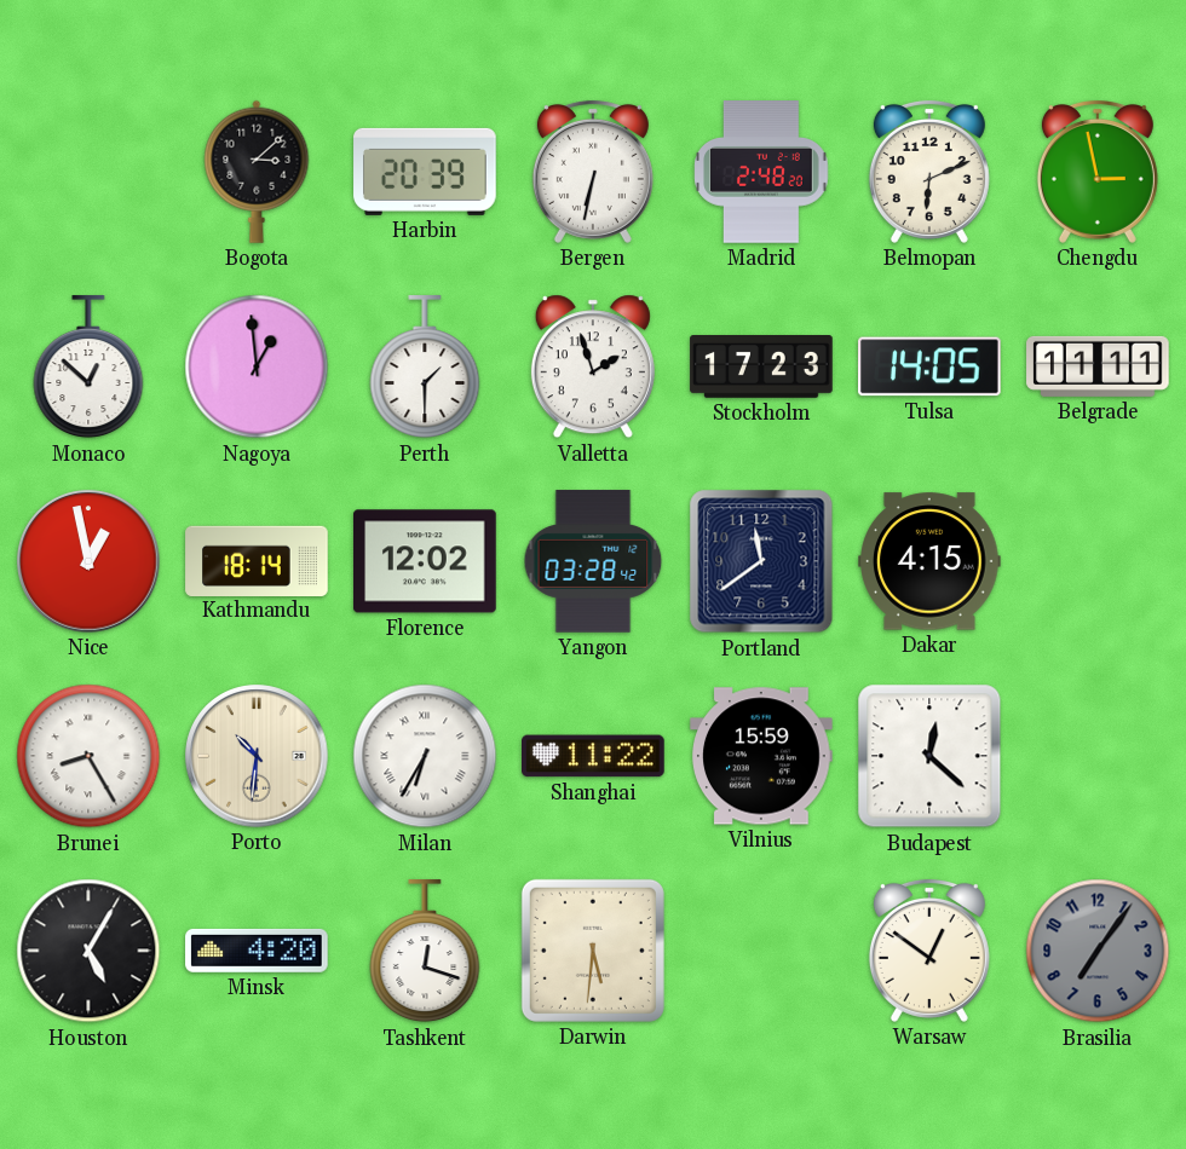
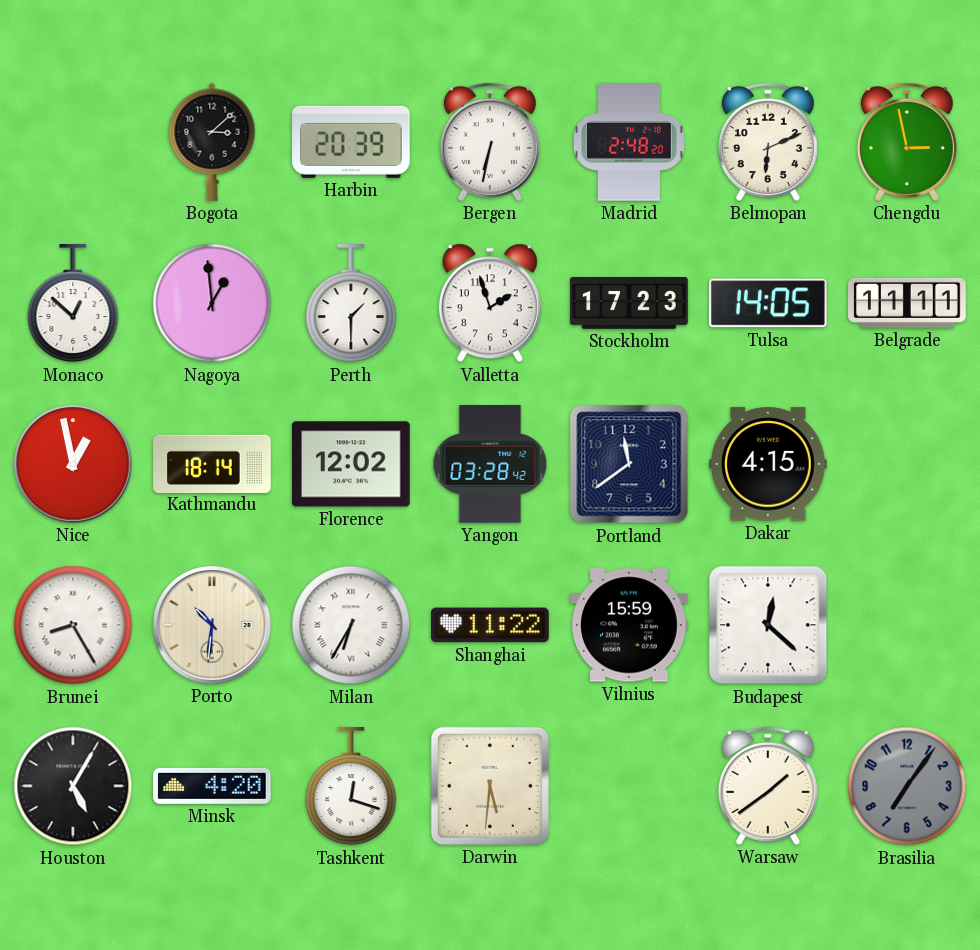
Warsaw: 12:51 -> 1:39 (768, 786)
